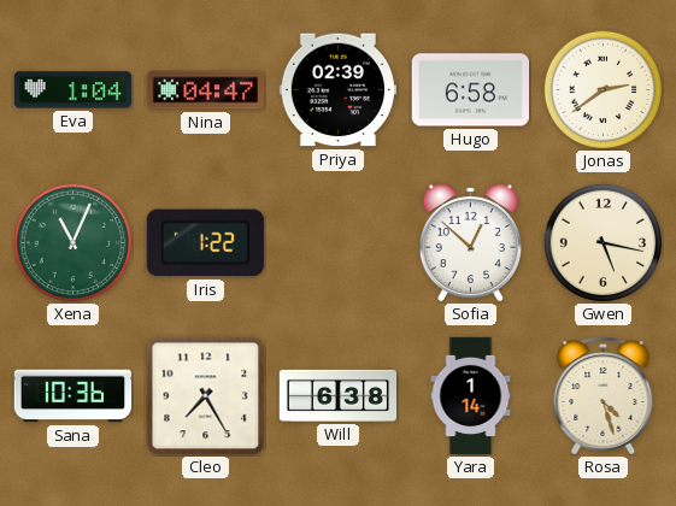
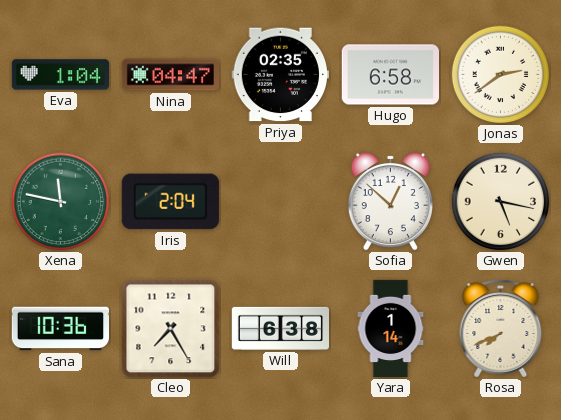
Priya: 02:39 -> 02:35 (280, 75)
Xena: 11:04 -> 11:47 (61, 202)
Iris: 1:22 -> 2:04 (170, 202)
Rosa: 4:27 -> 7:41 (501, 329)
